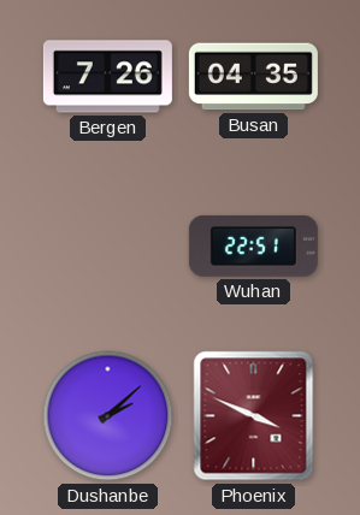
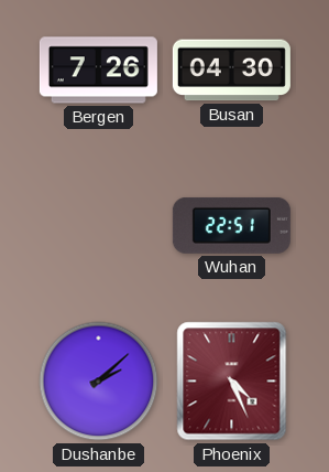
Busan: 04:35 -> 04:30 (231, 71)
Phoenix: 3:49 -> 4:26 (232, 382)
